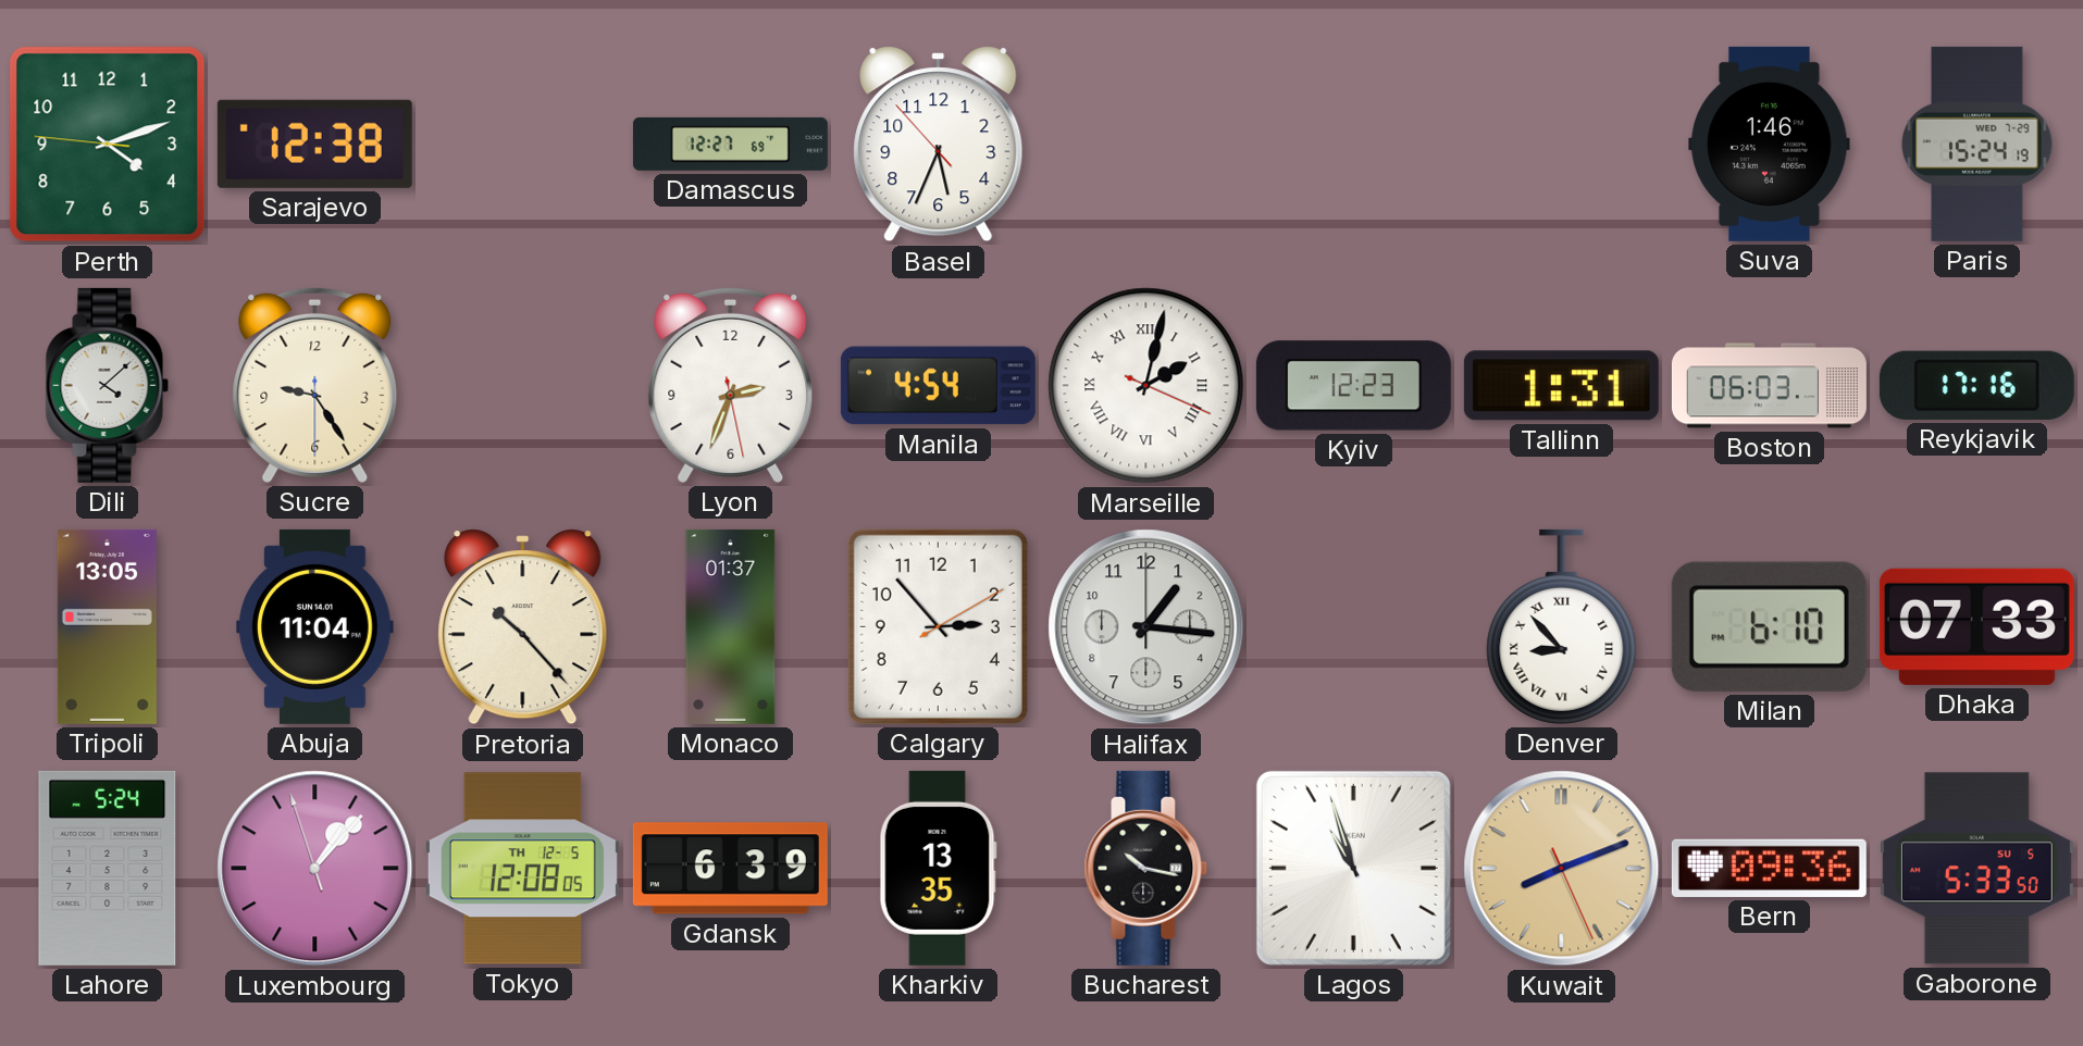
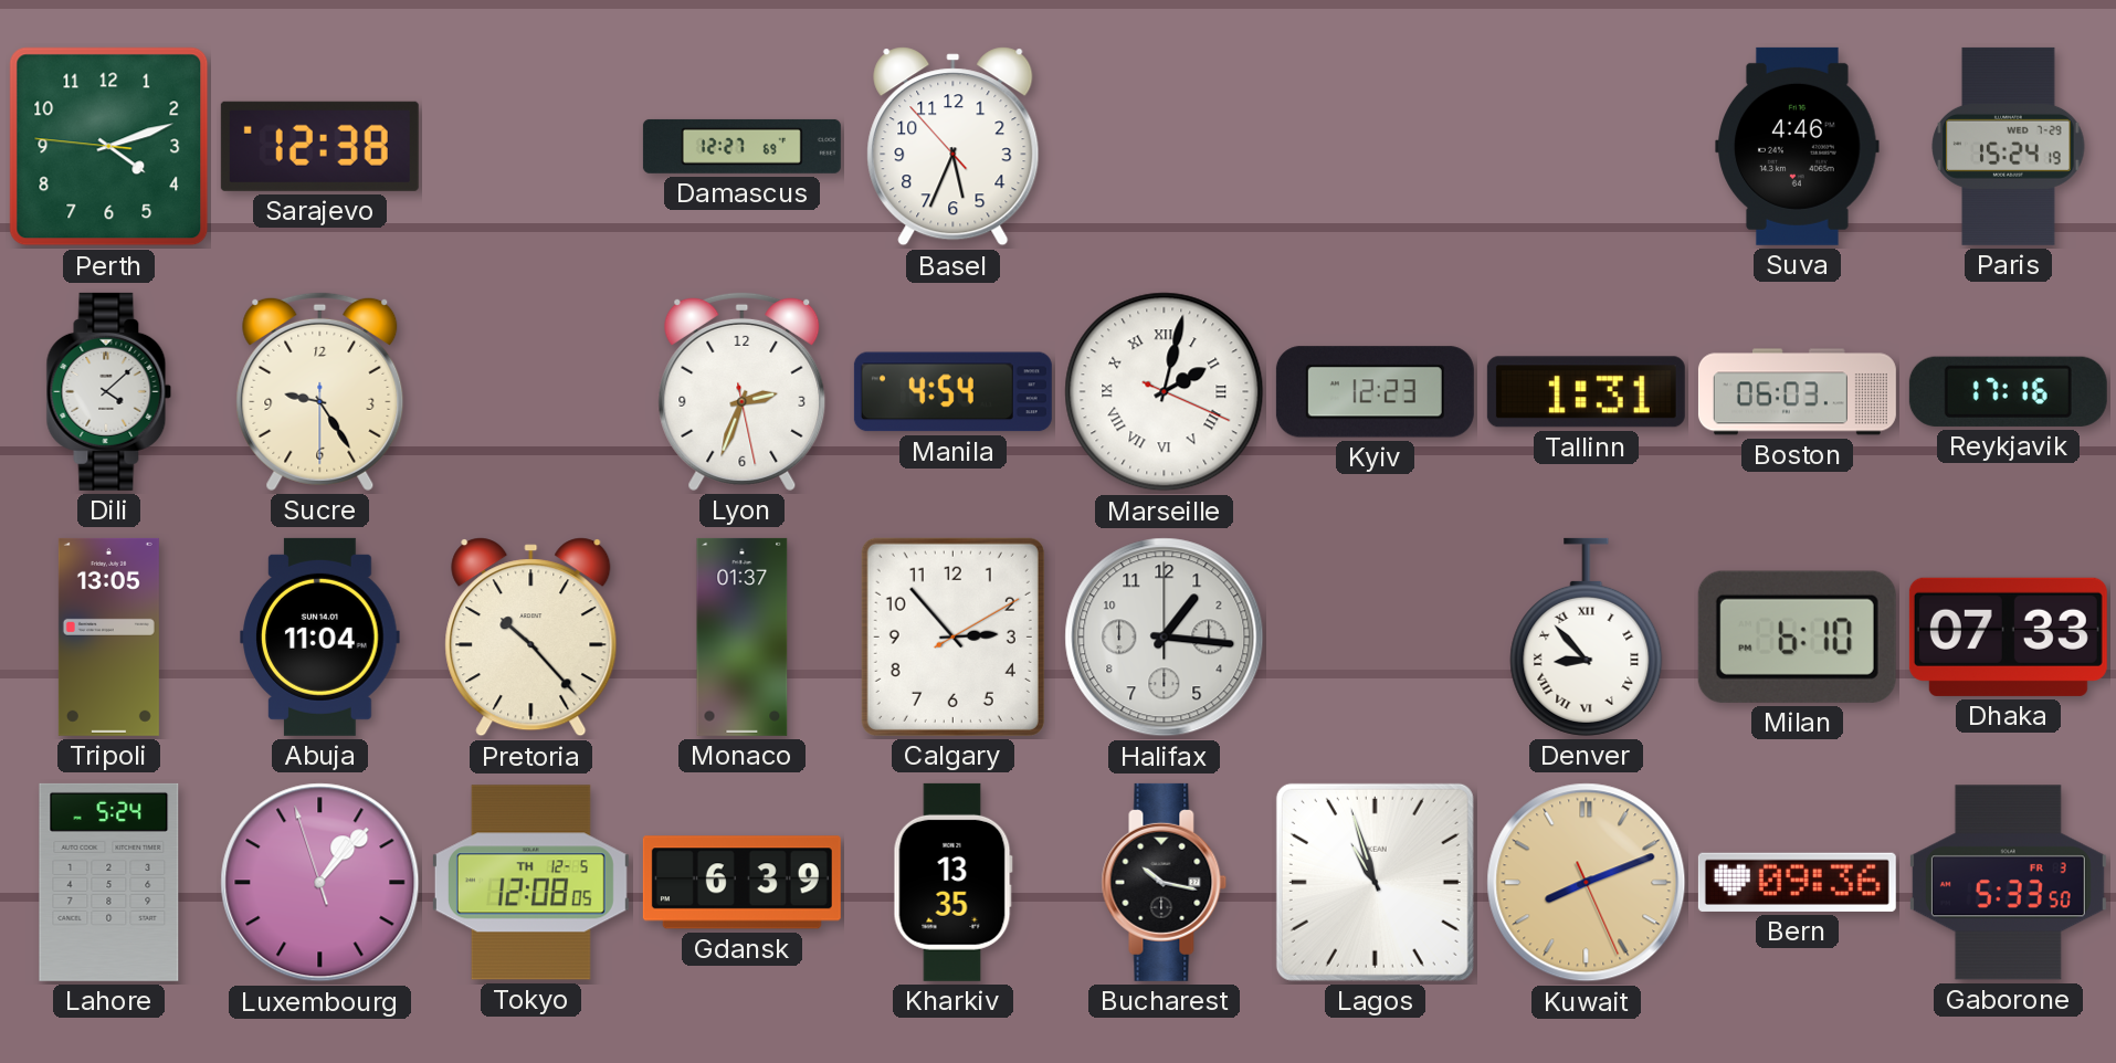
Suva: 1:46 -> 4:46 (1798, 146)
Gaborone date: SU 5 -> FR 3 (2008, 883)
